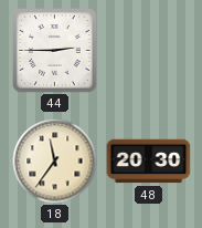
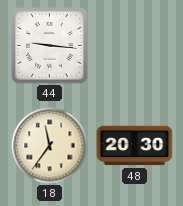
44: 2:45 -> 9:16 (50, 46)
